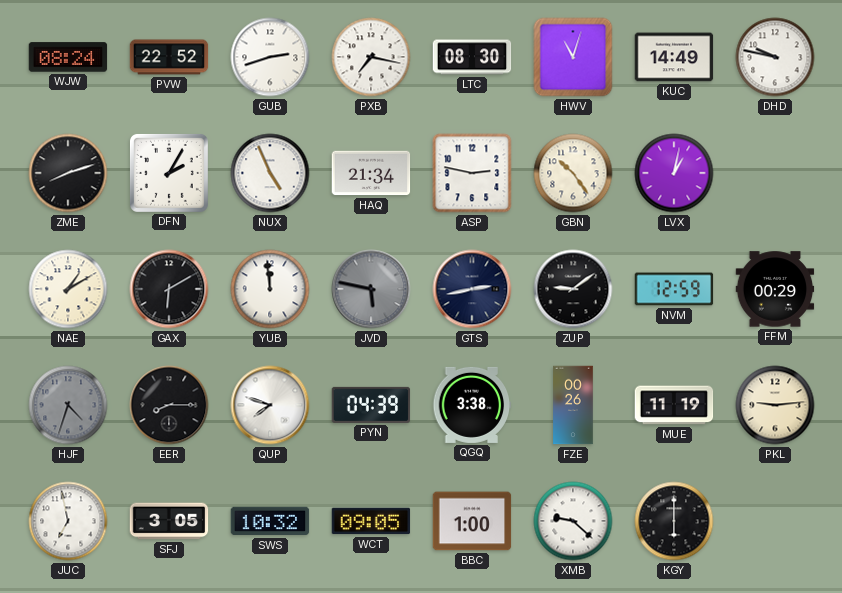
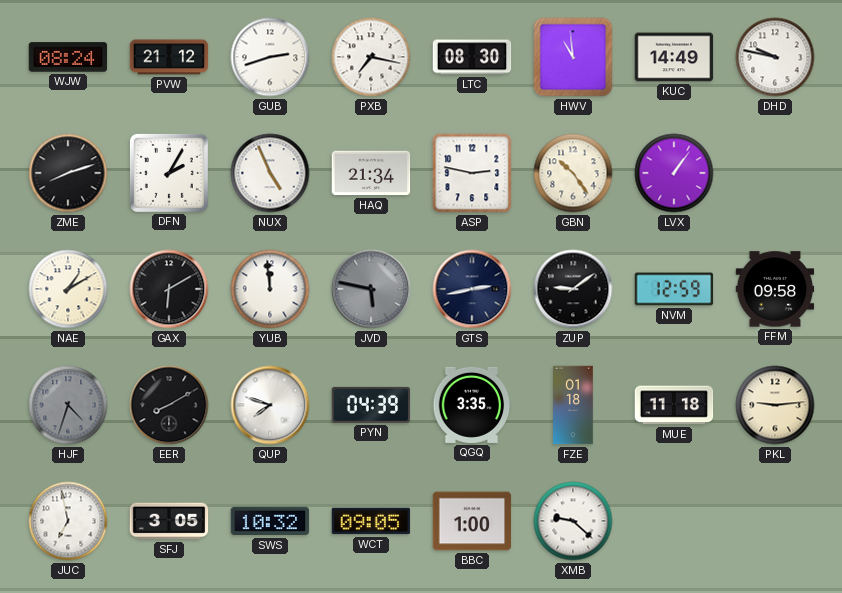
PVW: 22:52 -> 21:12 (169, 57)
HWV: 11:03 -> 10:59 (573, 57)
LVX: 1:02 -> 1:06 (674, 173)
FFM: 00:29 -> 09:58 (775, 289)
EER: 8:15 -> 8:10 (169, 405)
QGQ: 3:38 -> 3:35 (472, 405)
FZE: 00:26 -> 01:18 (573, 405)
MUE: 11:19 -> 11:18 (674, 405)
KGY: 6:00 -> none (674, 521)
